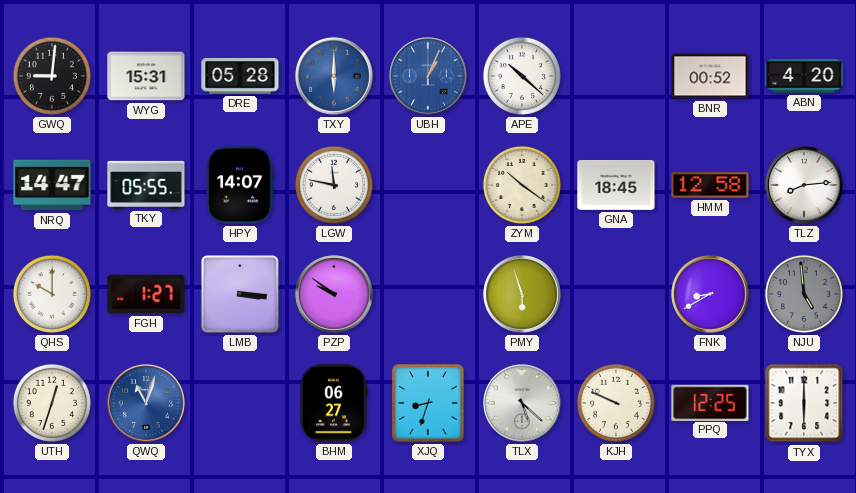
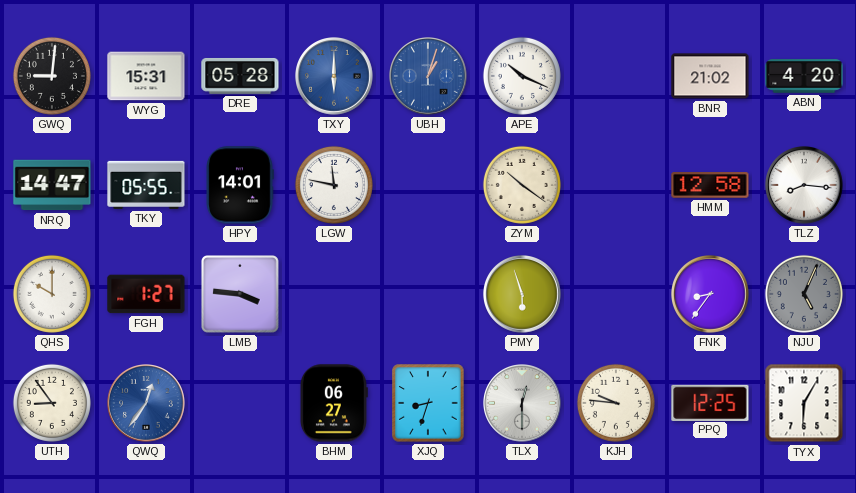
UBH: 1:04 -> 1:03 (429, 76)
APE: 10:22 -> 10:19 (522, 76)
BNR: 00:52 -> 21:02 (710, 76)
HPY: 14:07 -> 14:01 (240, 185)
GNA: 18:45 -> none (616, 186)
TLZ: 8:14 -> 8:16 (805, 185)
LMB: 3:16 -> 3:46 (241, 295)
PZP: 9:51 -> none (335, 294)
FNK: 8:40 -> 8:36 (711, 294)
NJU: 4:59 -> 5:04 (804, 294)
UTH: 12:33 -> 8:54 (52, 403)
QWQ: 11:03 -> 12:36 (147, 403)
TLX: 5:22 -> 12:30 (523, 403)
KJH: 9:49 -> 9:46 (616, 403)
TYX: 6:00 -> 6:05 (804, 403)
